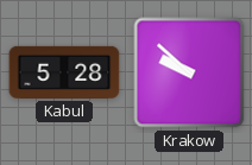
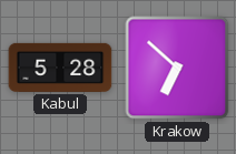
Krakow: 9:52 -> 6:52 (177, 68)
